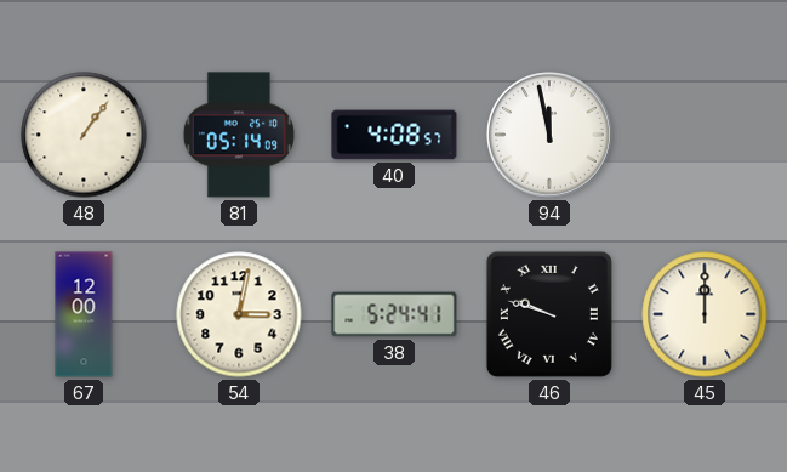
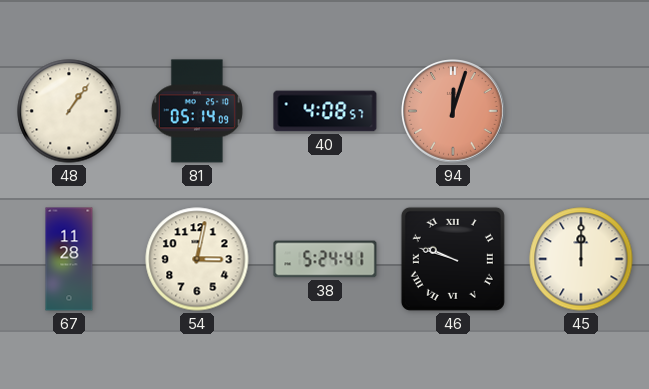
94: 11:58 -> 12:03 (453, 111)
94 dial: white -> salmon (453, 111)
67: 12:00 -> 11:28 (69, 259)
